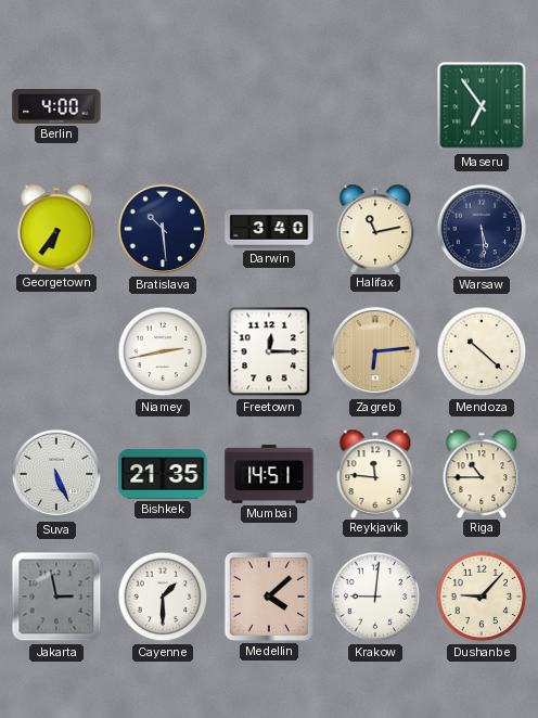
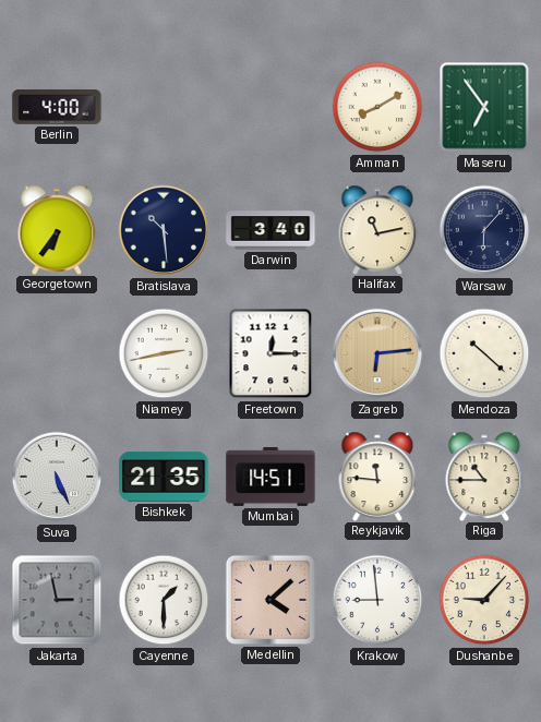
Amman: none -> 8:10 (377, 107)
Warsaw: 5:29 -> 6:07 (484, 230)
Krakow: 9:01 -> 8:59 (377, 600)
